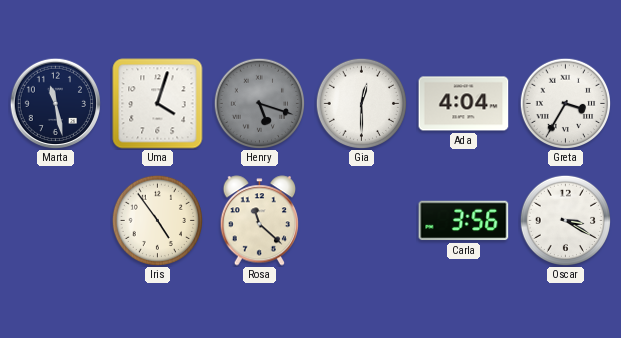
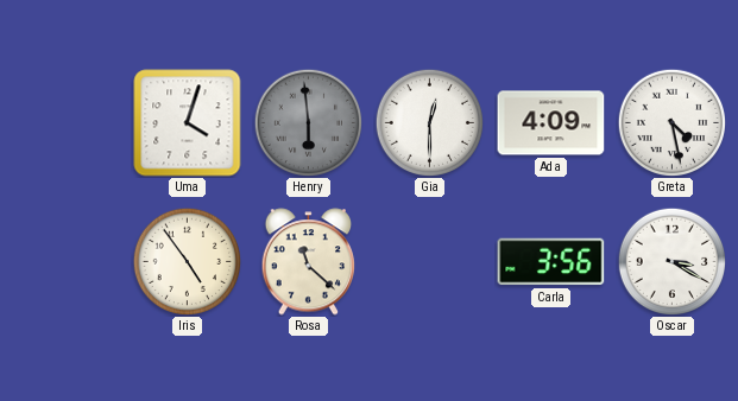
Marta: 11:28 -> none (55, 103)
Henry: 5:18 -> 5:59 (308, 122)
Ada: 4:04 -> 4:09 (551, 123)
Greta: 3:35 -> 4:28 (671, 122)
